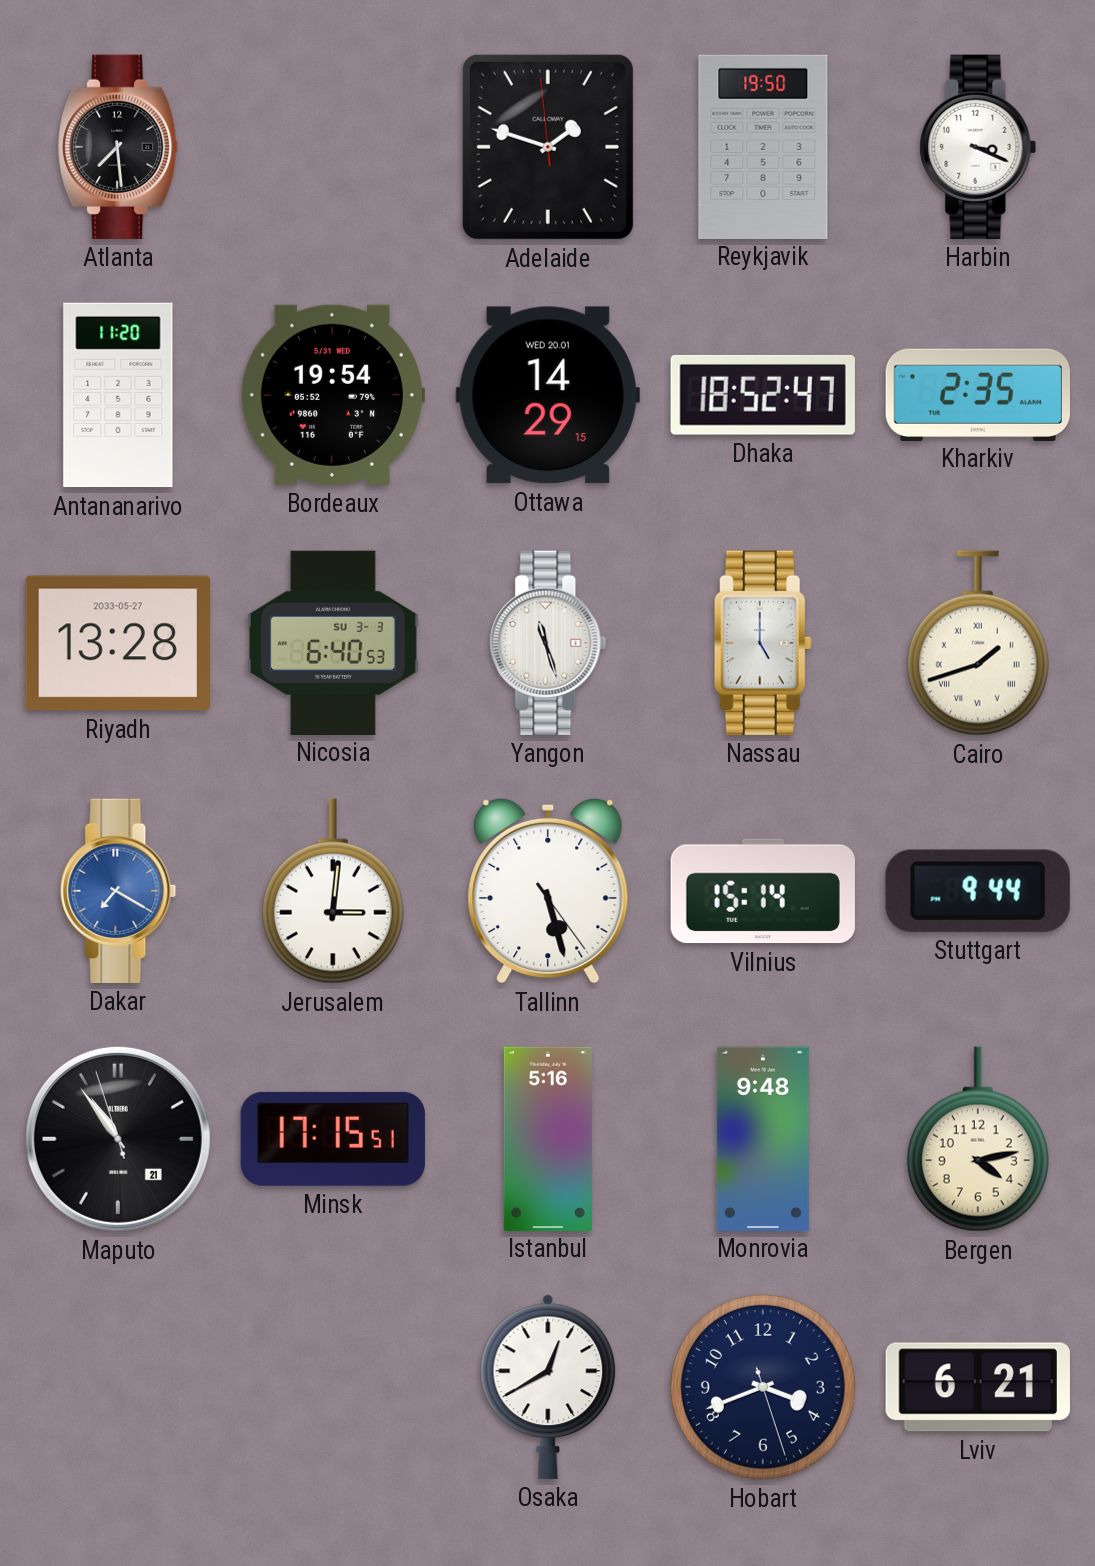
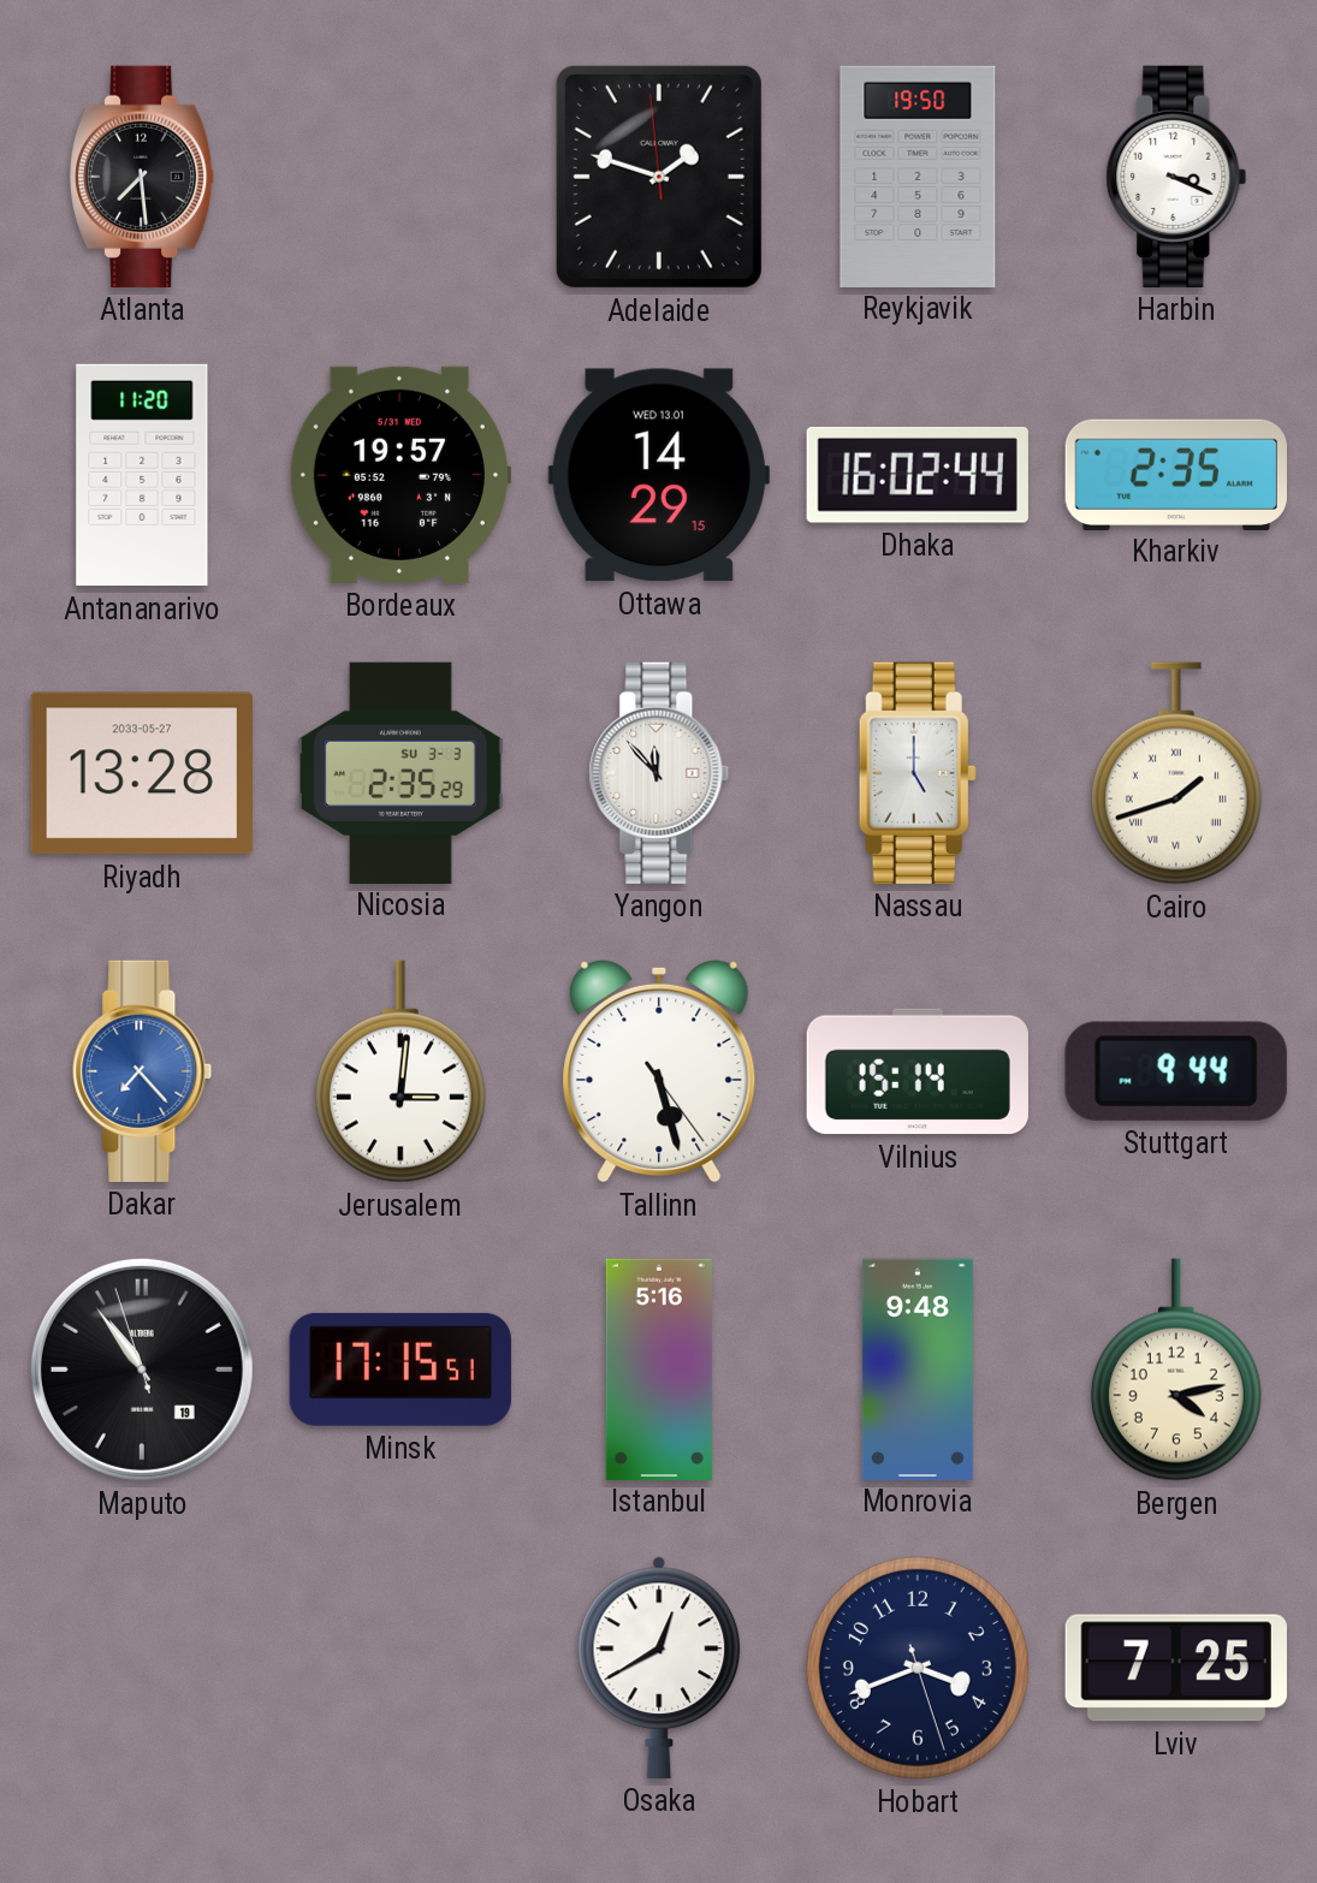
Bordeaux: 19:54 -> 19:57 (399, 475)
Ottawa date: WED 20.01 -> WED 13.01 (659, 475)
Dhaka: 18:52 -> 16:02 (918, 475)
Nicosia: 6:40 -> 2:35 (401, 772)
Yangon: 11:27 -> 11:53 (659, 773)
Dakar: 7:20 -> 7:23 (142, 1071)
Maputo date: 21 -> 19 (142, 1370)
Lviv: 6:21 -> 7:25 (1176, 1668)
